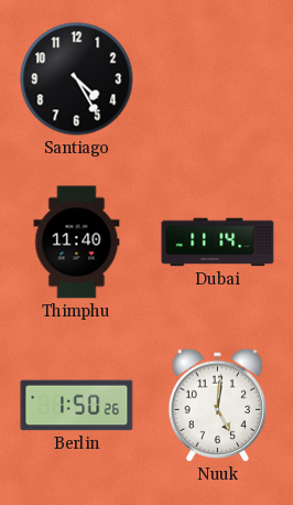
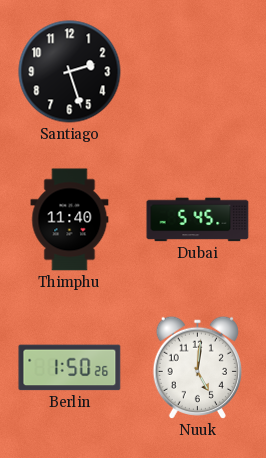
Santiago: 4:25 -> 2:27 (70, 72)
Dubai: 11:14 -> 5:45 (198, 220)
